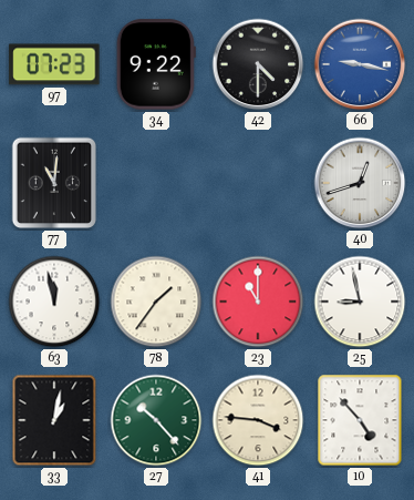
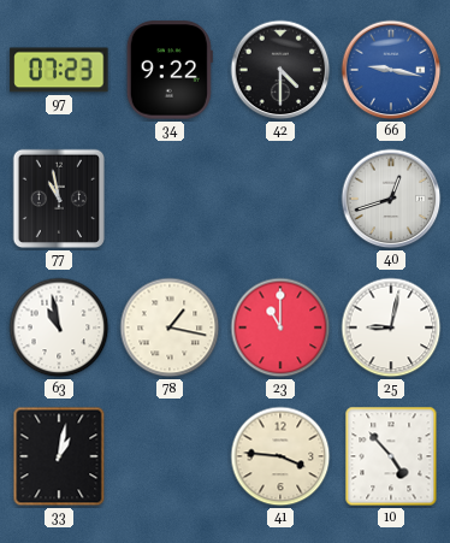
77: 11:01 -> 10:58 (59, 199)
63: 11:58 -> 10:58 (59, 327)
78: 1:36 -> 1:17 (170, 327)
25: 8:58 -> 9:02 (391, 327)
27: 10:23 -> none (156, 420)
